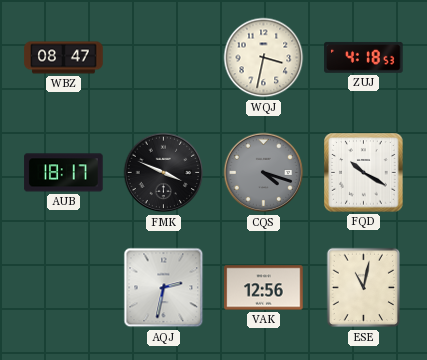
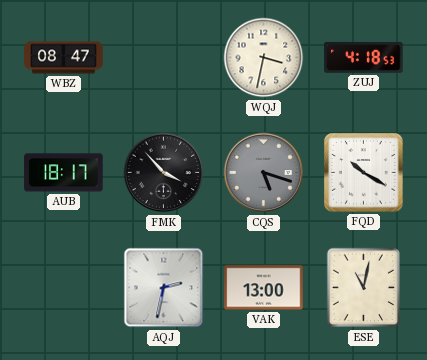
FMK: 3:49 -> 3:53 (164, 173)
CQS: 4:18 -> 5:18 (264, 173)
VAK: 12:56 -> 13:00 (264, 288)
